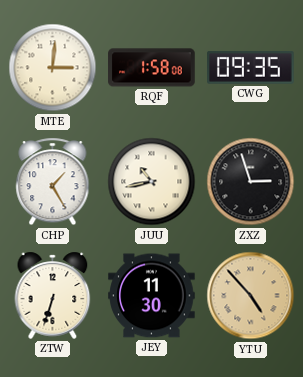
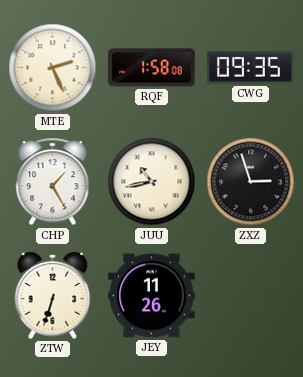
MTE: 3:01 -> 2:26 (53, 68)
JEY: 11:30 -> 11:26 (152, 296)
YTU: 4:53 -> none (251, 296)
